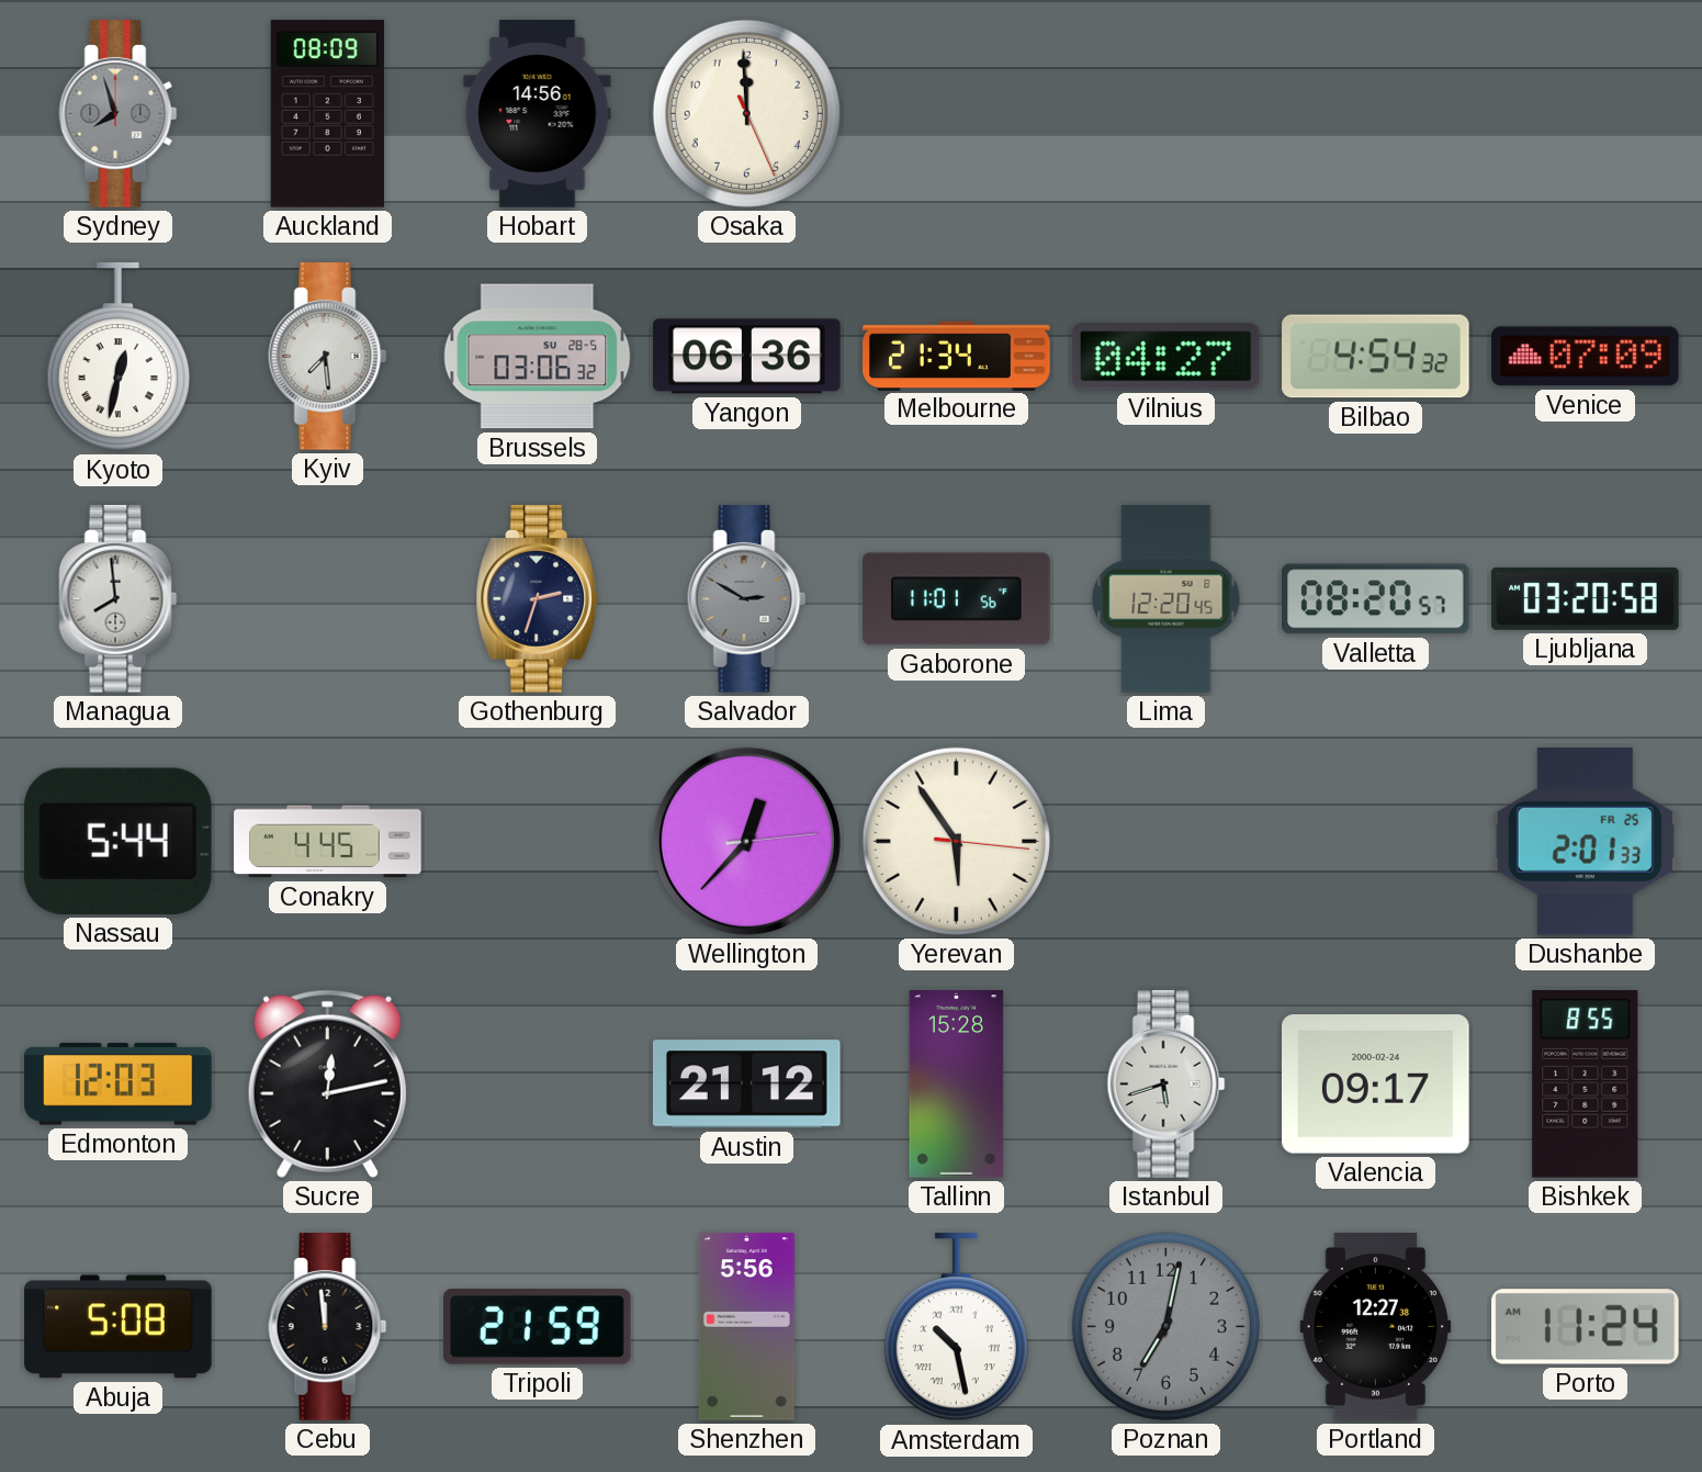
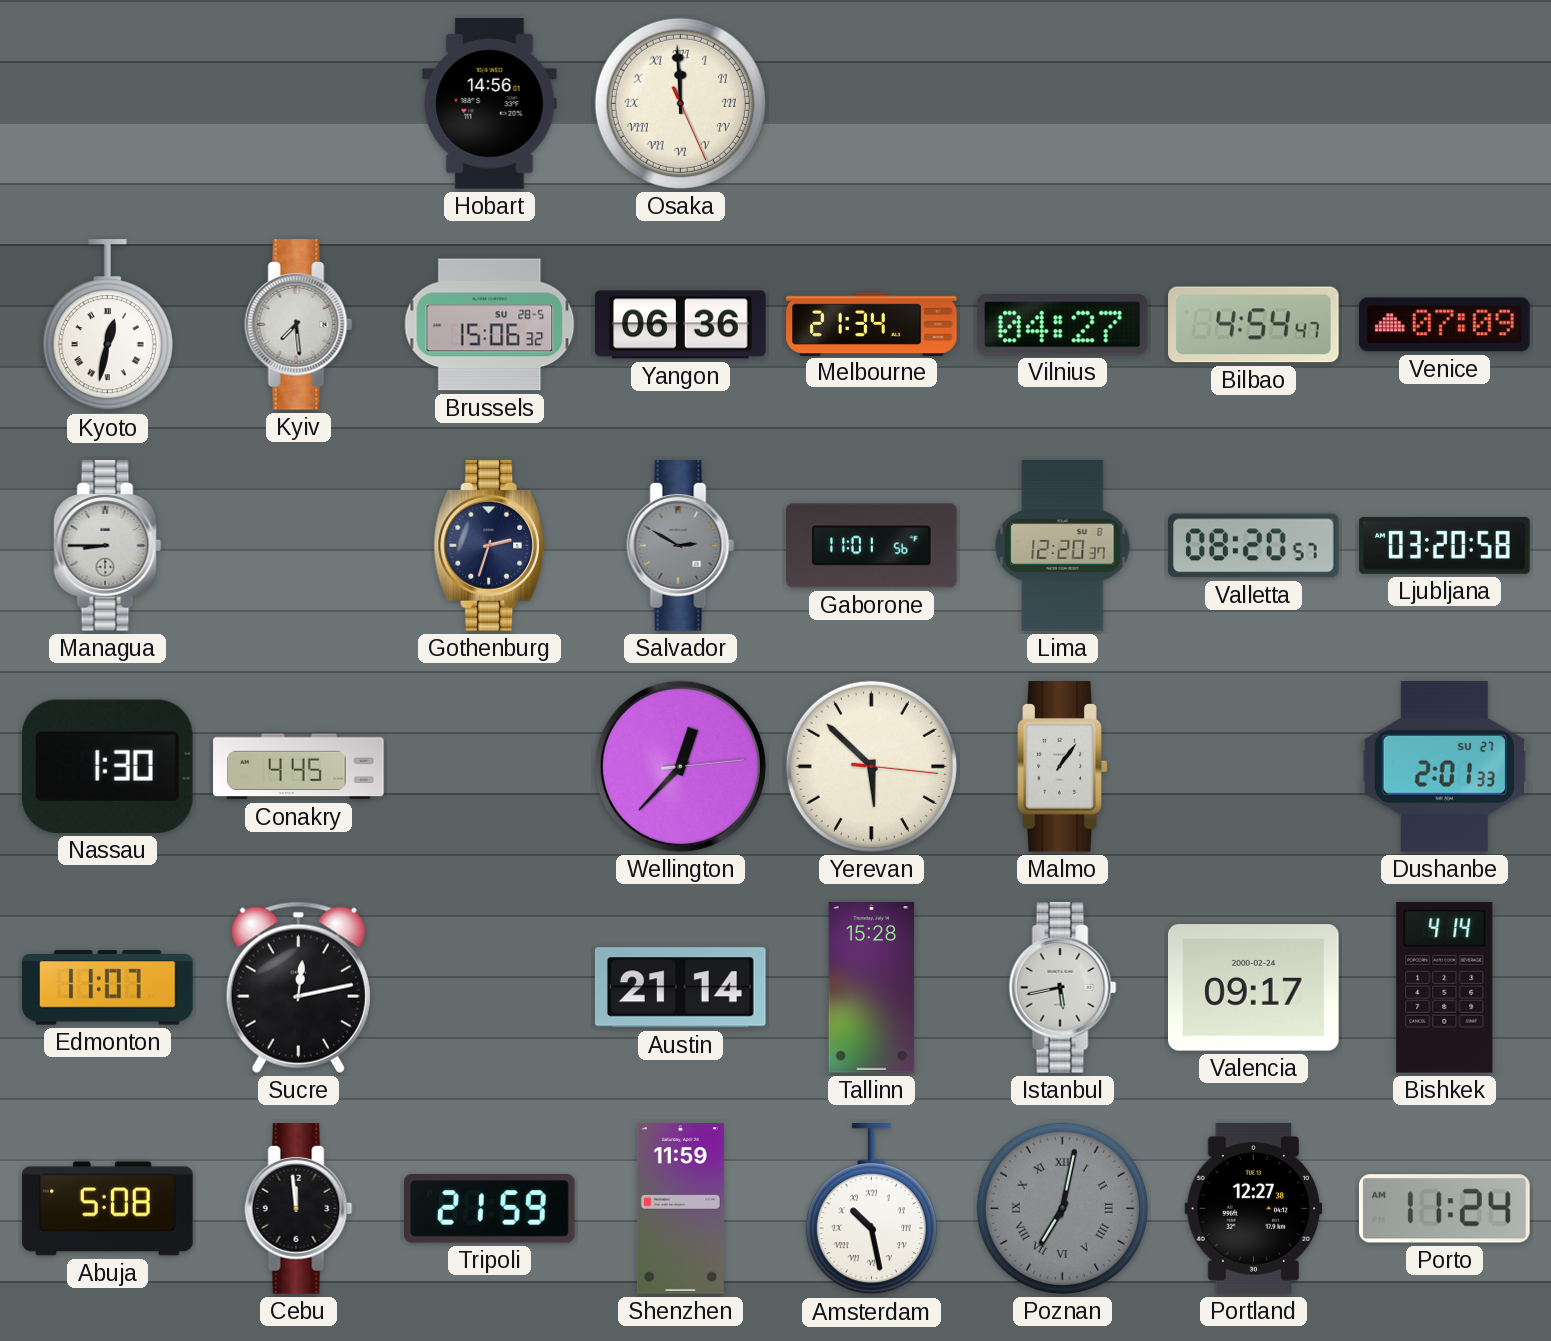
Sydney: 7:57 -> none (119, 114)
Auckland: 08:09 -> none (327, 114)
Osaka numerals: Arabic -> Roman (680, 103)
Brussels: 03:06 -> 15:06 (490, 325)
Bilbao: 4:54:32 -> 4:54:47 (1254, 325)
Managua: 7:59 -> 8:45 (108, 546)
Lima: 12:20:45 -> 12:20:37 (1063, 546)
Nassau: 5:44 -> 1:30 (107, 766)
Yerevan: 5:54 -> 5:52 (871, 766)
Malmo: none -> 1:06 (1063, 767)
Dushanbe date: FR 25 -> SU 27 (1444, 767)
Edmonton: 12:03 -> 11:07 (108, 988)
Austin: 21:12 -> 21:14 (680, 988)
Istanbul: 5:42 -> 5:43 (1063, 988)
Bishkek: 8:55 -> 4:14 (1445, 988)
Shenzhen: 5:56 -> 11:59 (680, 1209)
Poznan numerals: Arabic -> Roman (1062, 1208)
